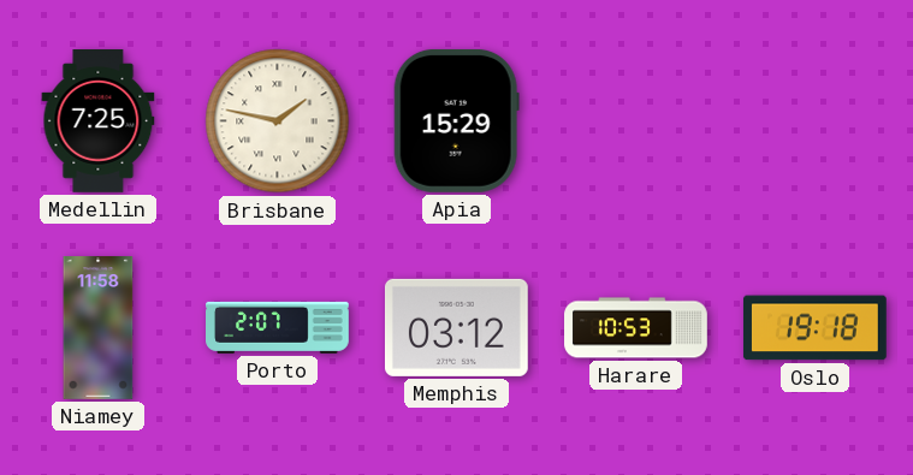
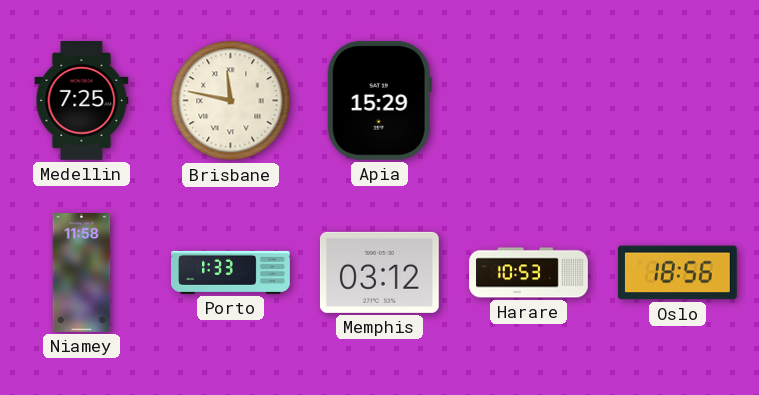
Brisbane: 1:47 -> 11:47 (231, 101)
Porto: 2:07 -> 1:33 (231, 272)
Oslo: 19:18 -> 18:56 (677, 273)
